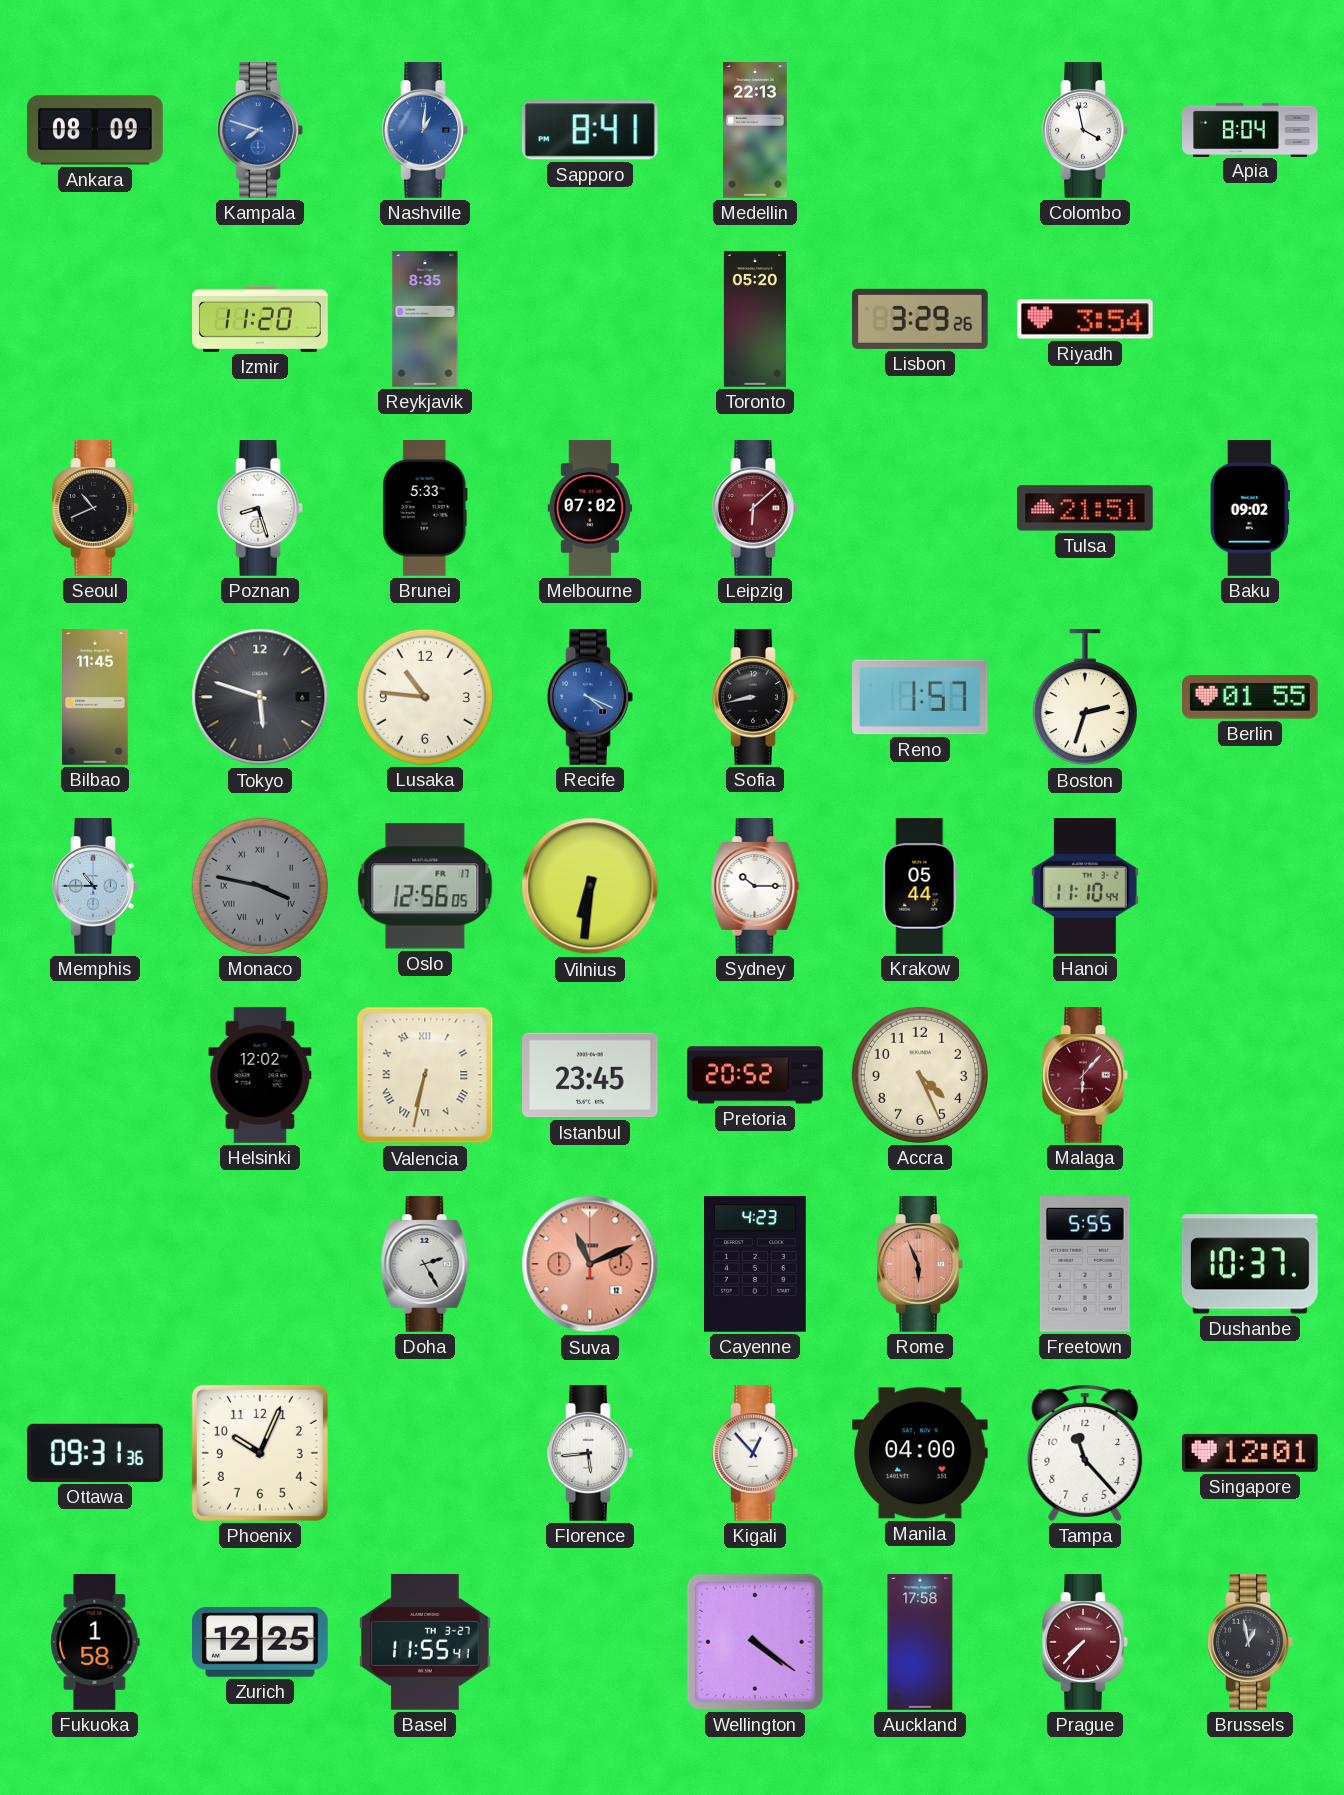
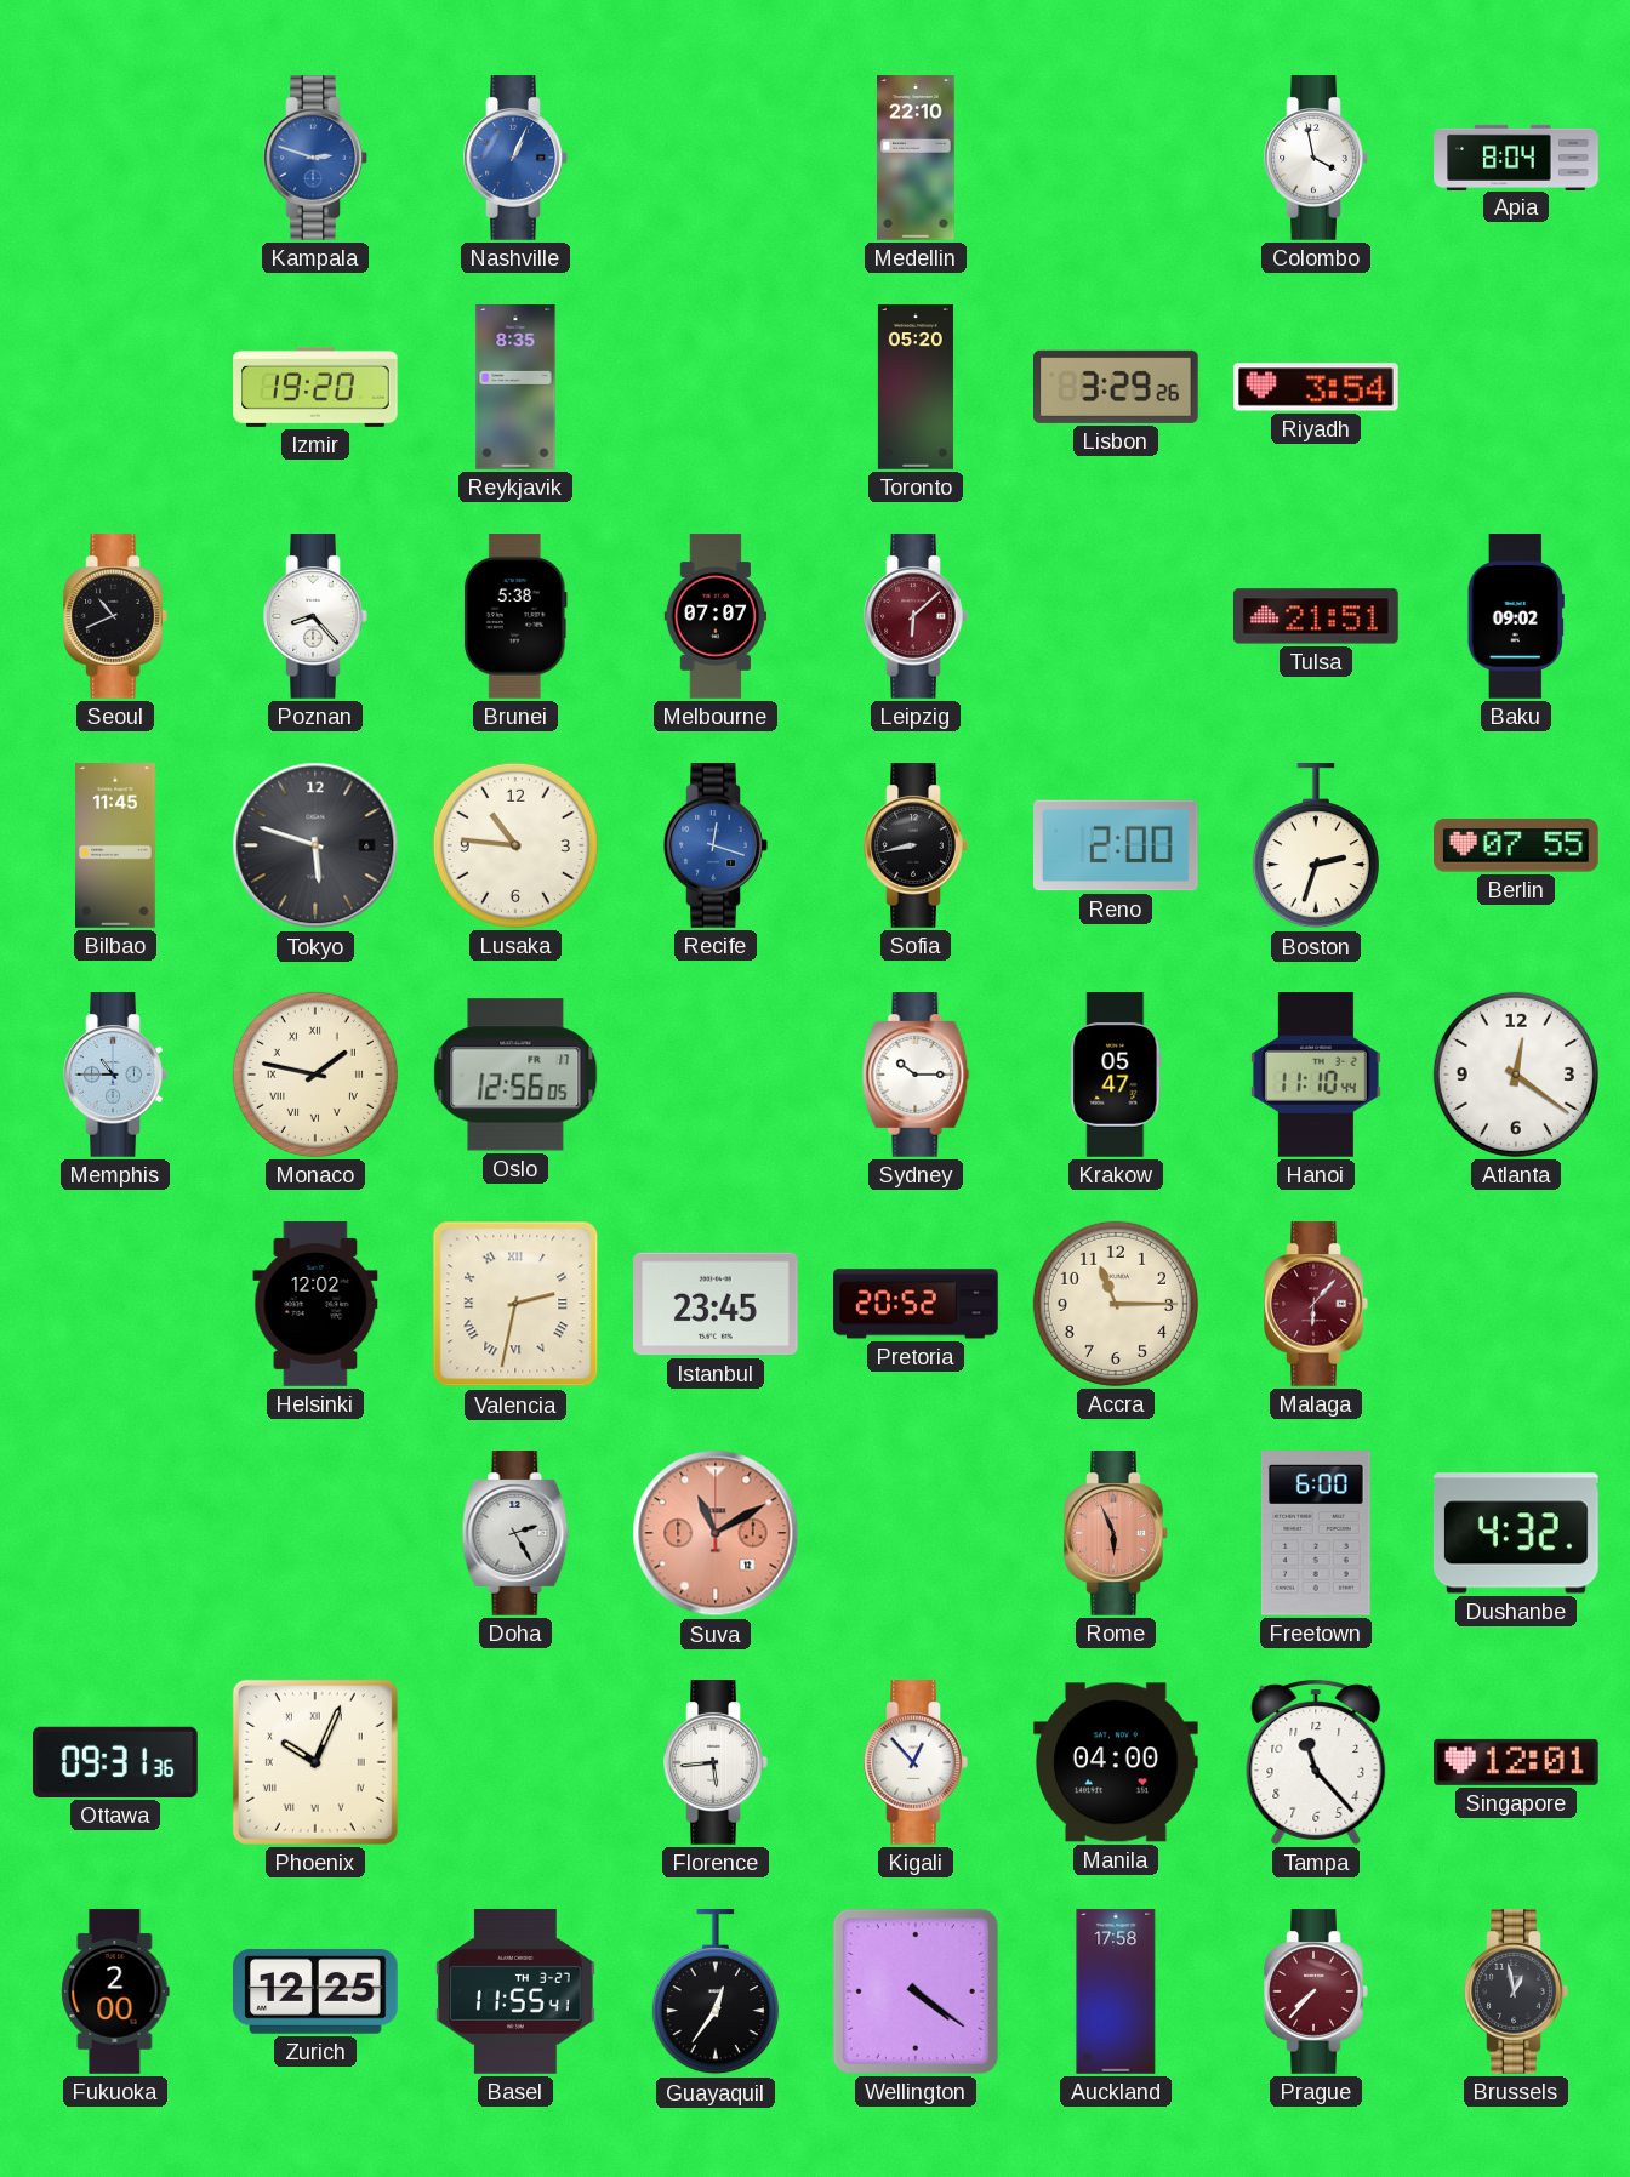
Ankara: 08:09 -> none (95, 130)
Kampala: 7:48 -> 2:48 (315, 158)
Nashville: 1:01 -> 1:04 (515, 158)
Sapporo: 8:41 -> none (590, 130)
Medellin: 22:13 -> 22:10 (916, 158)
Izmir: 11:20 -> 19:20 (315, 387)
Poznan: 8:27 -> 8:23 (315, 616)
Brunei: 5:33 -> 5:38 (515, 616)
Melbourne: 07:02 -> 07:07 (714, 616)
Recife: 4:19 -> 12:18 (716, 845)
Reno: 1:57 -> 2:00 (1117, 845)
Berlin: 01:55 -> 07:55 (1516, 845)
Monaco: 3:47 -> 1:47 (315, 1075)
Monaco dial: grey -> cream (315, 1075)
Vilnius: 6:31 -> none (590, 886)
Krakow: 05:44 -> 05:47 (1116, 1075)
Atlanta: none -> 12:21 (1516, 1075)
Valencia: 6:32 -> 2:32 (515, 1304)
Accra: 4:26 -> 11:15 (1116, 1304)
Suva: 11:11 -> 11:10 (716, 1533)
Cayenne: 4:23 -> none (755, 1264)
Freetown: 5:55 -> 6:00 (1316, 1534)
Dushanbe: 10:37 -> 4:32 (1516, 1533)
Phoenix numerals: Arabic -> Roman (315, 1762)
Fukuoka: 1:58 -> 2:00 (115, 1991)
Guayaquil: none -> 12:36 (716, 1993)
